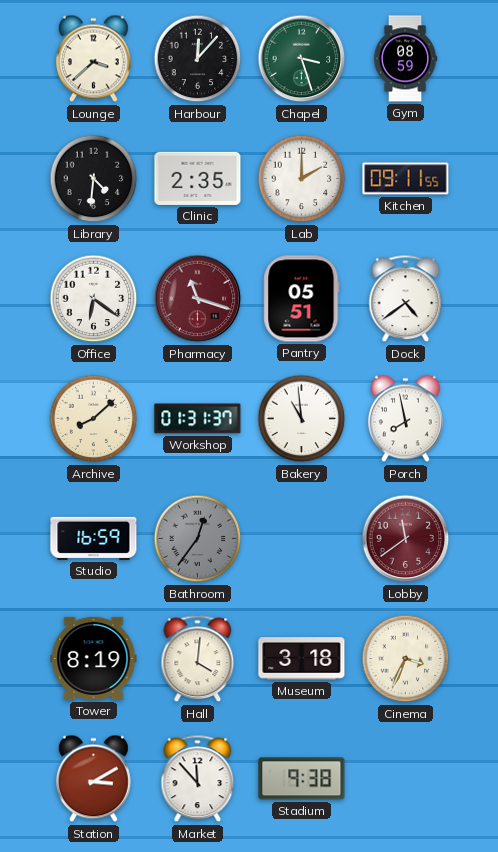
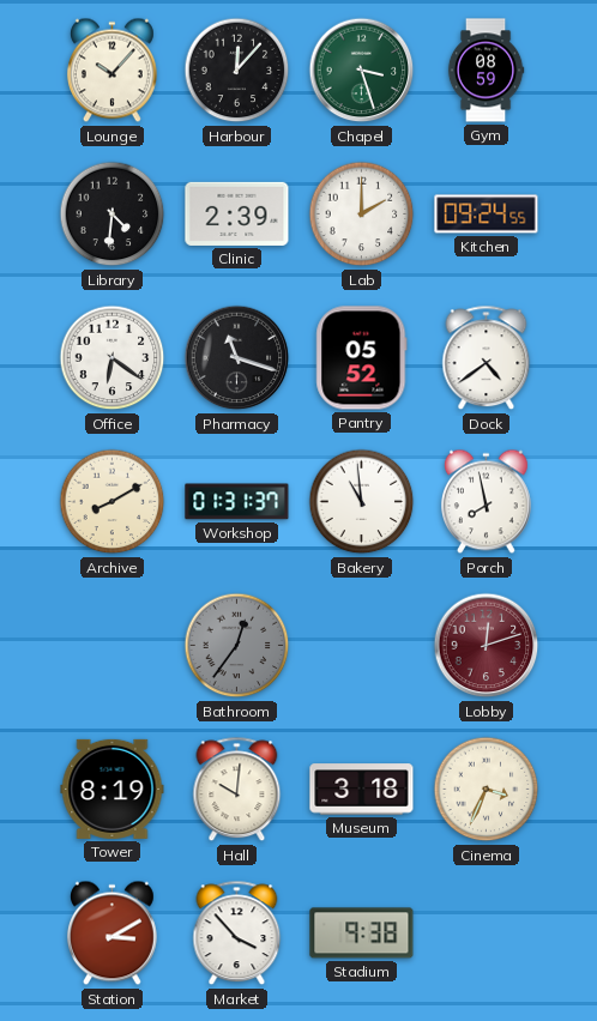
Lounge: 3:38 -> 10:07 (111, 71)
Clinic: 2:35 -> 2:39 (237, 213)
Kitchen: 09:11 -> 09:24 (487, 215)
Pharmacy dial: burgundy -> black (237, 358)
Pantry: 05:51 -> 05:52 (362, 358)
Archive: 8:08 -> 8:10 (113, 502)
Studio: 16:59 -> none (94, 538)
Lobby: 11:39 -> 12:12 (487, 646)
Hall: 4:01 -> 10:01 (237, 790)
Market: 11:53 -> 3:53 (237, 934)
